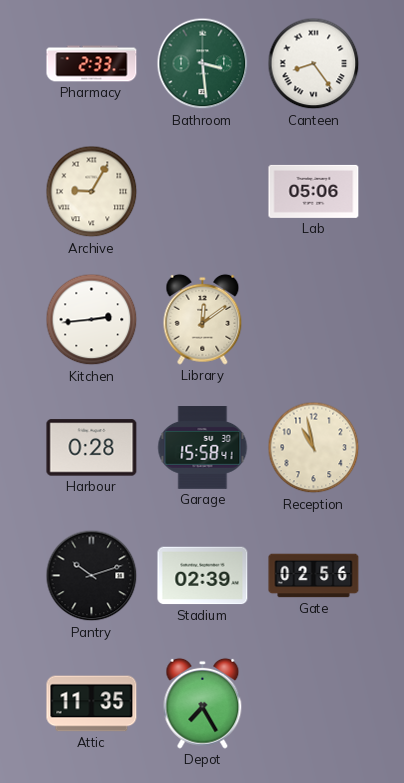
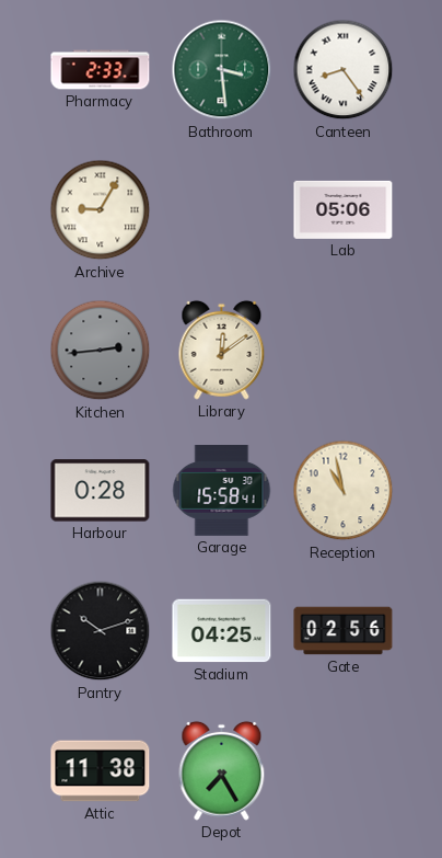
Kitchen dial: white -> grey (101, 351)
Stadium: 02:39 -> 04:25 (222, 631)
Attic: 11:35 -> 11:38 (101, 771)
